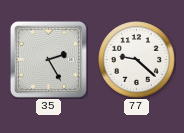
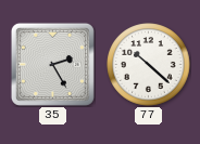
77: 9:22 -> 10:22 (149, 65)
